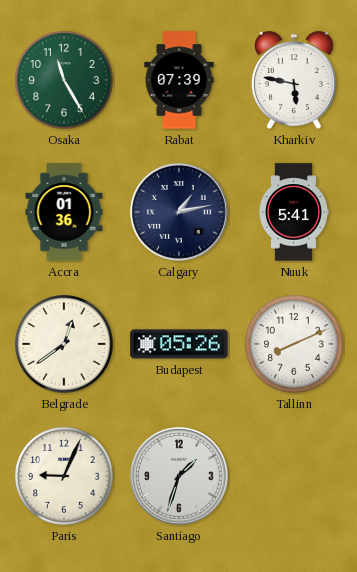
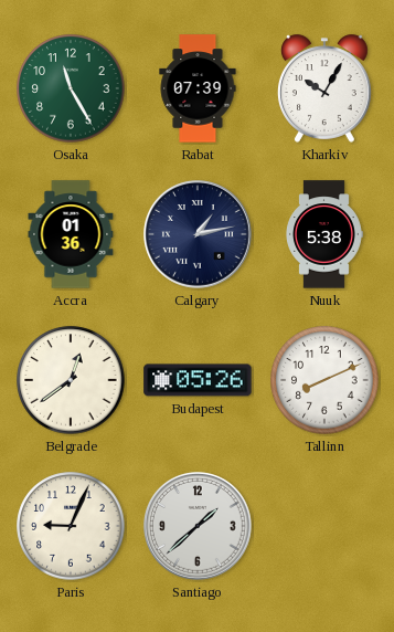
Kharkiv: 5:47 -> 10:05 (324, 88)
Nuuk: 5:41 -> 5:38 (324, 234)
Santiago: 1:33 -> 1:38 (199, 527)
